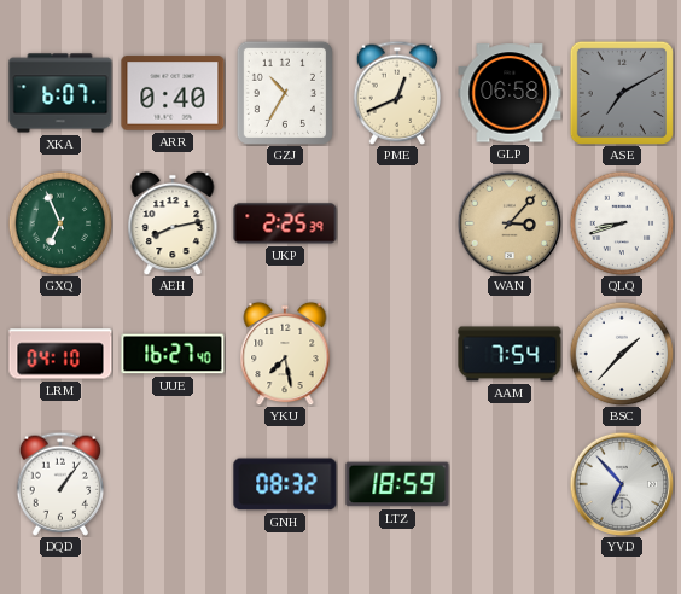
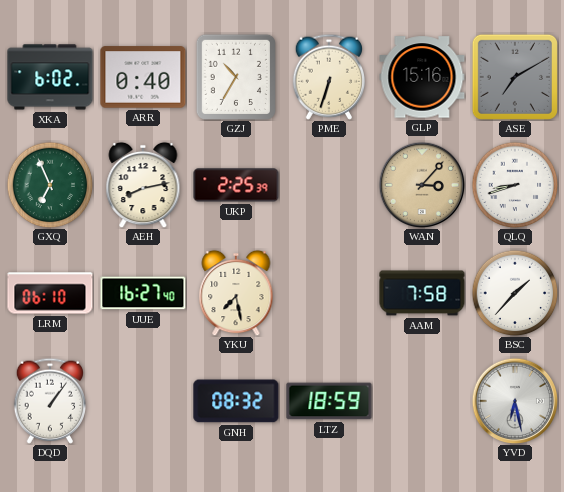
XKA: 6:07 -> 6:02 (50, 77)
PME: 12:41 -> 6:33 (328, 77)
GLP: 06:58 -> 15:16 (422, 77)
LRM: 04:10 -> 06:10 (50, 293)
AAM: 7:54 -> 7:58 (422, 293)
YVD: 6:53 -> 6:28 (515, 401)
